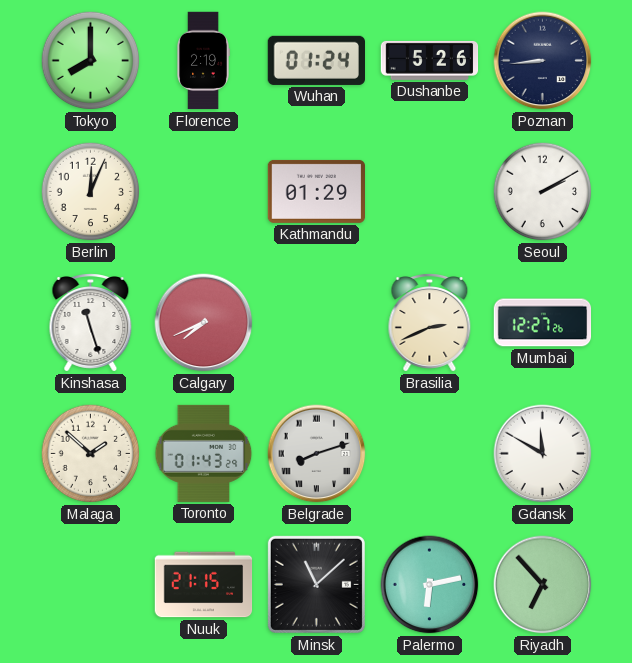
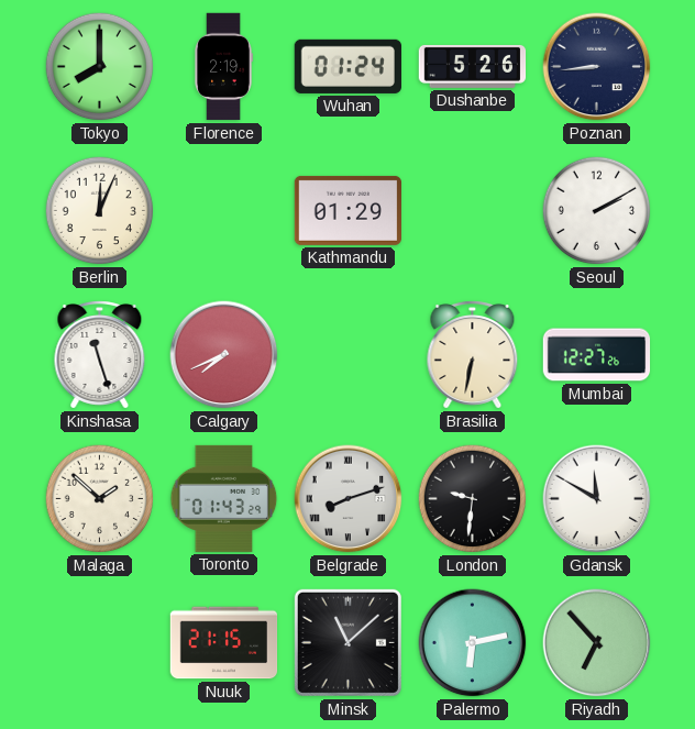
Brasilia: 2:41 -> 6:32 (473, 355)
London: none -> 9:31 (473, 499)
